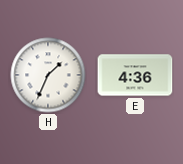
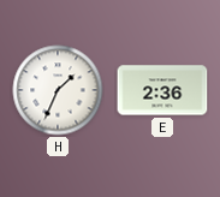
E: 4:36 -> 2:36 (162, 90)
